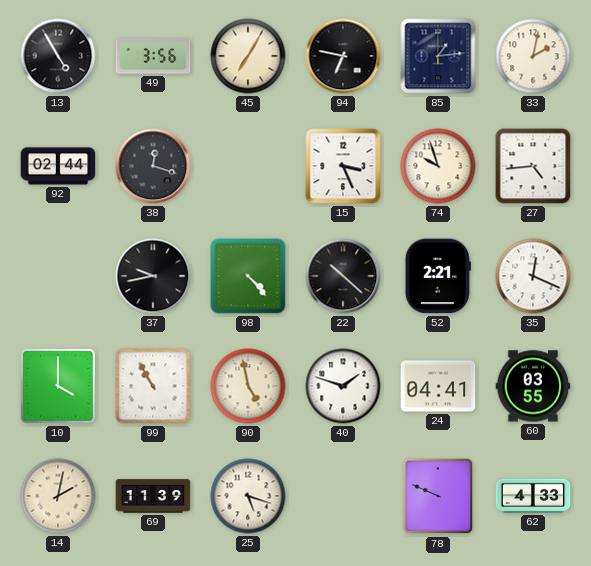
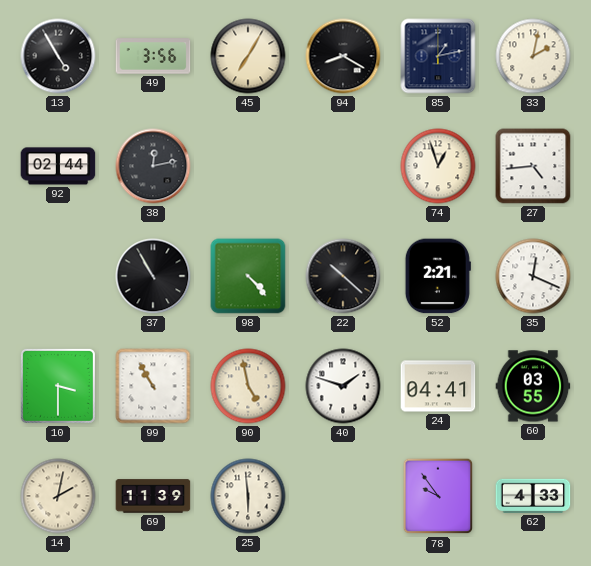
94: 6:47 -> 8:20 (343, 56)
85: 1:14 -> 1:13 (438, 56)
38: 12:18 -> 12:13 (153, 166)
15: 3:26 -> none (343, 166)
74: 9:57 -> 12:57 (438, 166)
37: 9:43 -> 10:55 (153, 276)
10: 4:00 -> 3:30 (58, 386)
25: 5:18 -> 5:59 (248, 496)
78: 9:49 -> 9:54 (438, 496)
